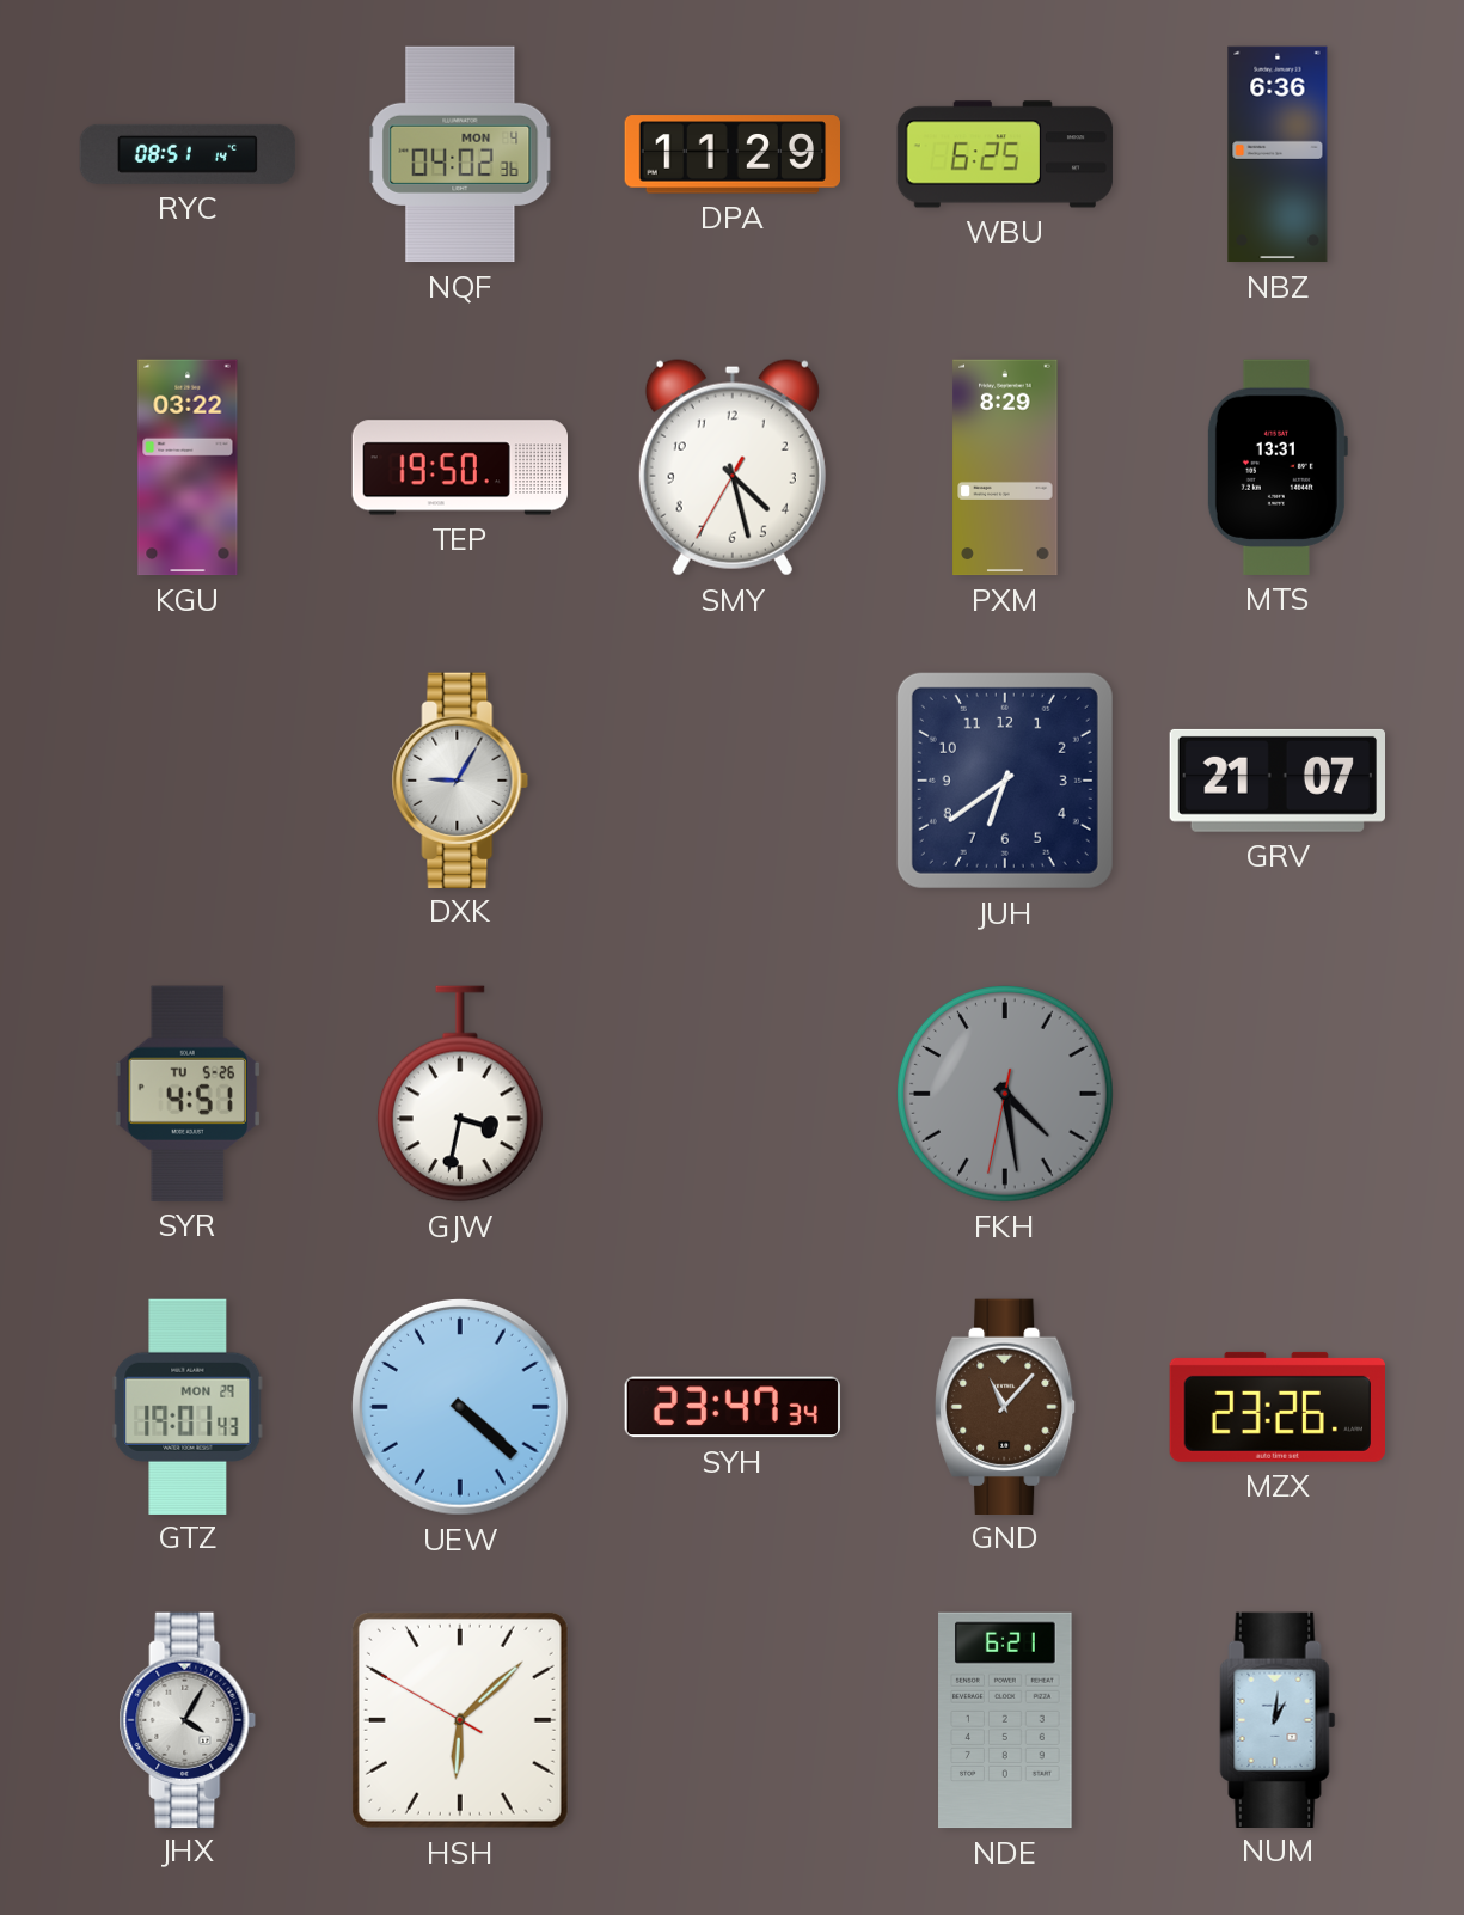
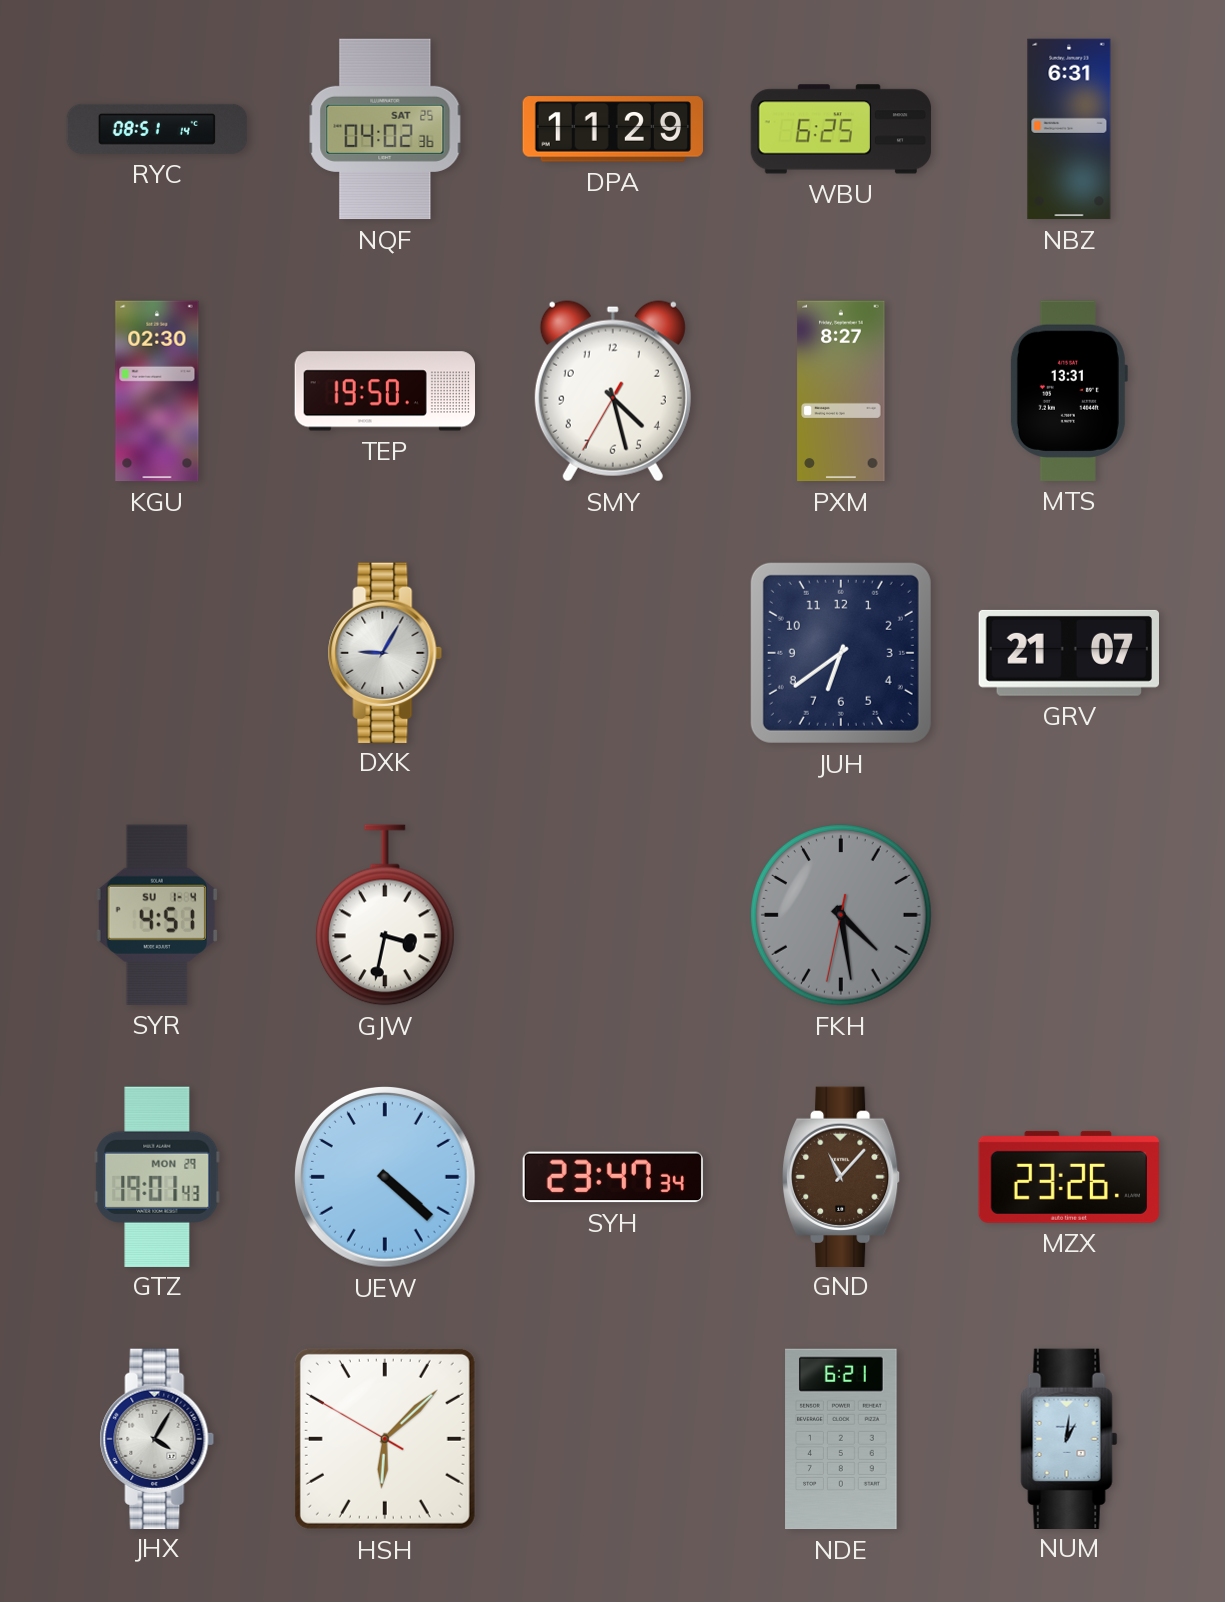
NQF date: MON 4 -> SAT 25 (385, 129)
NBZ: 6:36 -> 6:31 (1069, 129)
KGU: 03:22 -> 02:30 (157, 391)
PXM: 8:29 -> 8:27 (841, 391)
SYR date: TU 5-26 -> SU 1-4 (157, 915)
